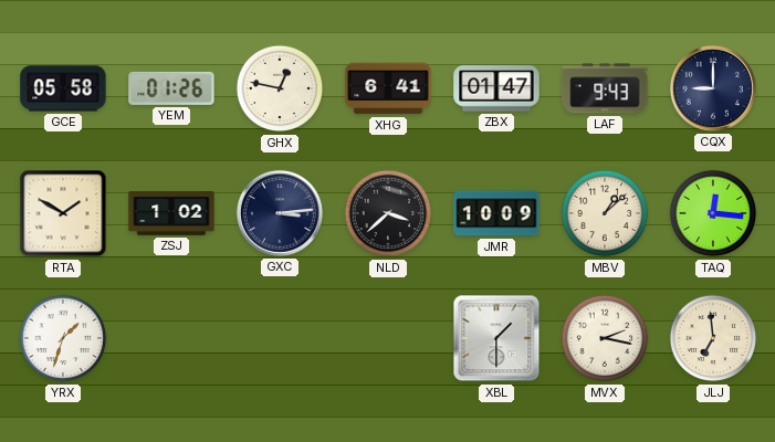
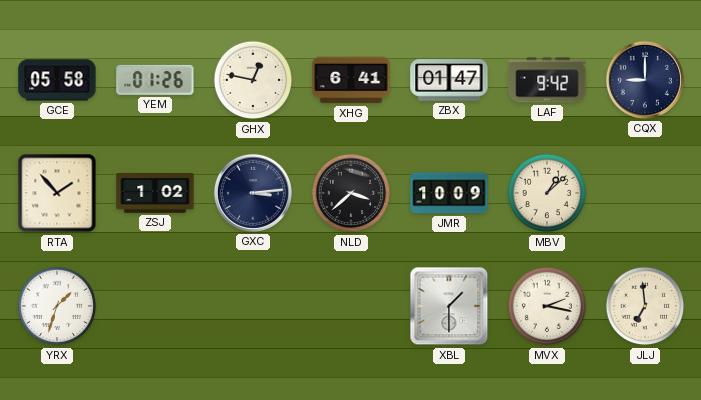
LAF: 9:43 -> 9:42 (547, 80)
RTA: 1:50 -> 1:53 (57, 193)
TAQ: 12:16 -> none (713, 213)
